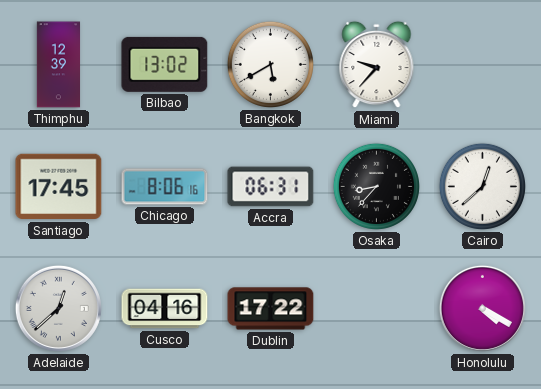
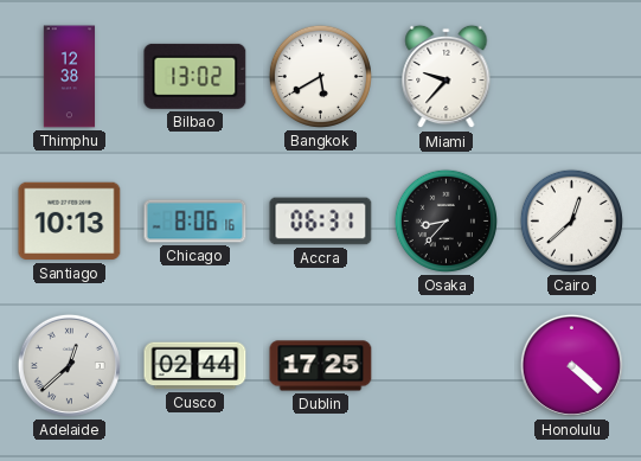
Thimphu: 12:39 -> 12:38 (70, 77)
Santiago: 17:45 -> 10:13 (70, 222)
Cusco: 04:16 -> 02:44 (195, 366)
Dublin: 17:22 -> 17:25 (321, 366)
Honolulu: 4:20 -> 4:22 (571, 365)
